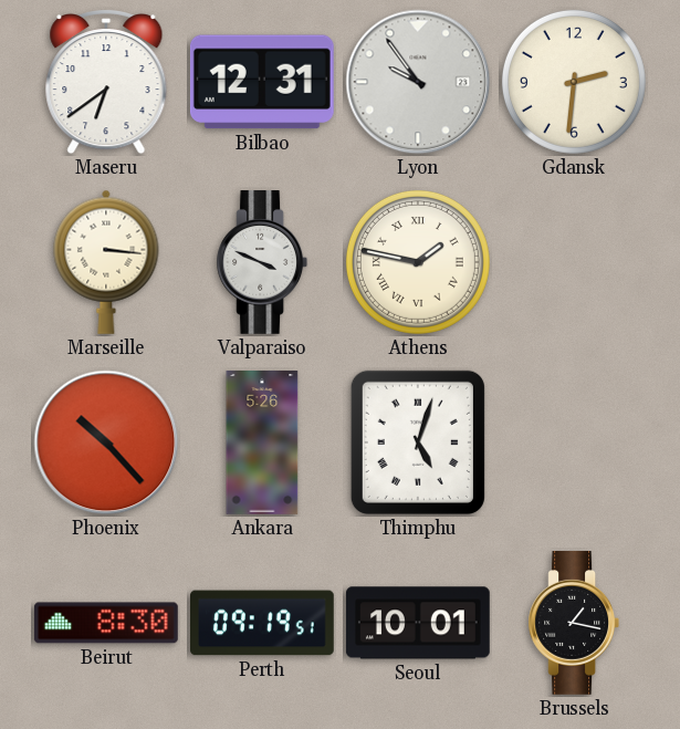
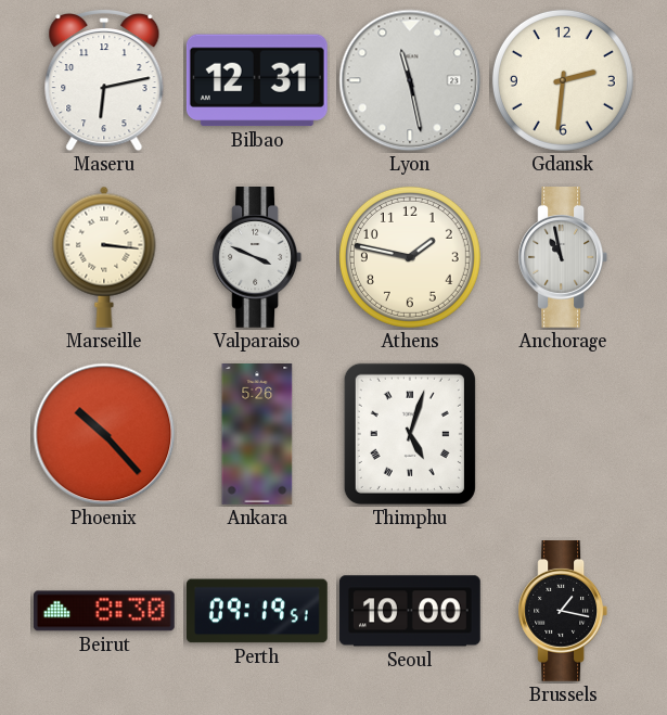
Maseru: 6:39 -> 6:13 (104, 81)
Lyon: 9:54 -> 11:28 (410, 80)
Athens numerals: Roman -> Arabic (410, 257)
Anchorage: none -> 10:58 (563, 258)
Seoul: 10:01 -> 10:00 (410, 611)
